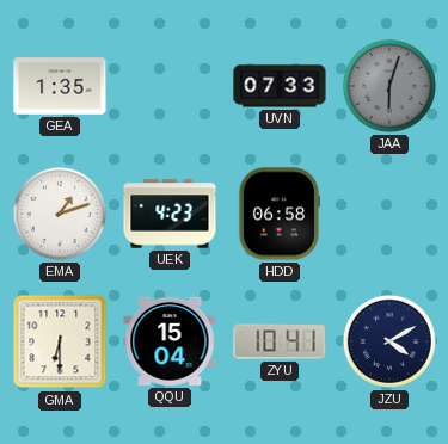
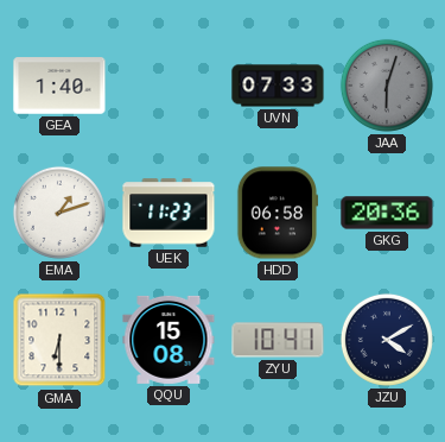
GEA: 1:35 -> 1:40 (59, 86)
UEK: 4:23 -> 11:23 (169, 213)
GKG: none -> 20:36 (387, 213)
QQU: 15:04 -> 15:08 (169, 340)
